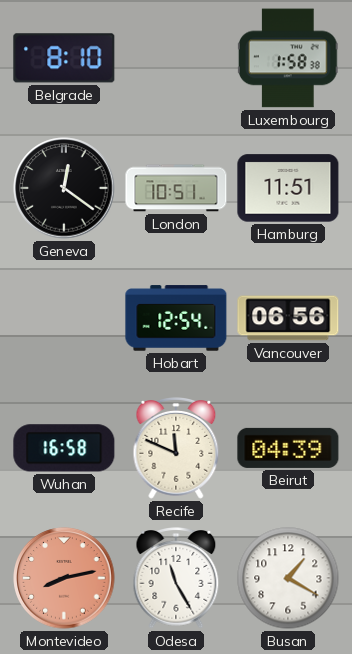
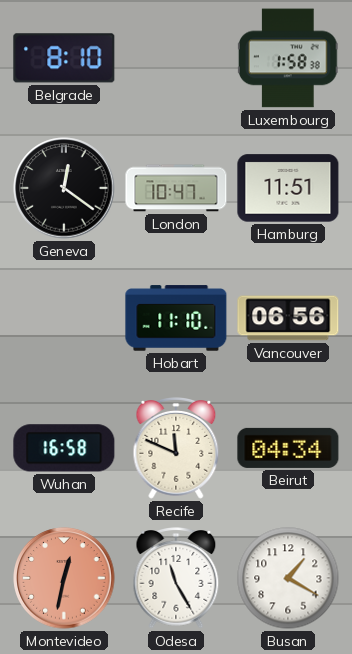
London: 10:51 -> 10:47 (176, 188)
Hobart: 12:54 -> 11:10 (176, 318)
Beirut: 04:39 -> 04:34 (288, 448)
Montevideo: 8:13 -> 12:32 (64, 578)
